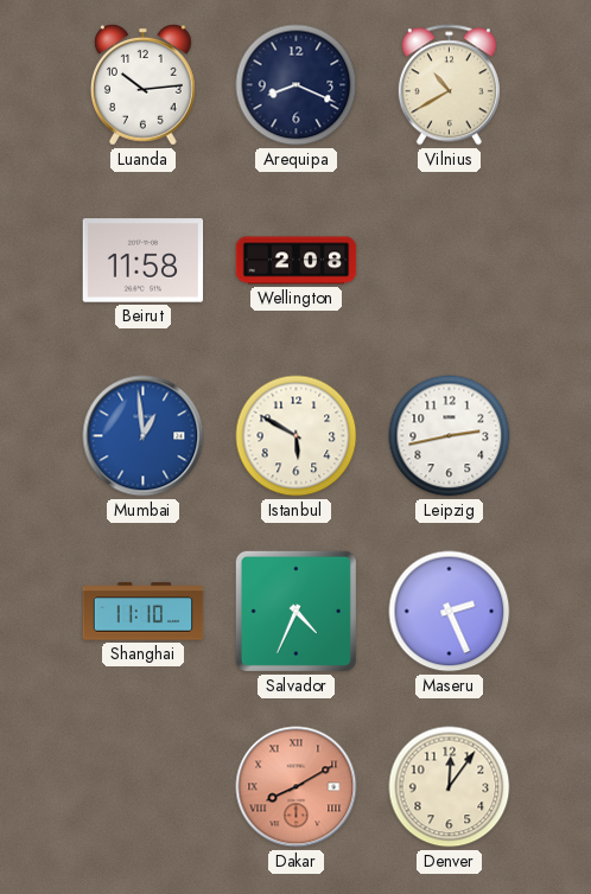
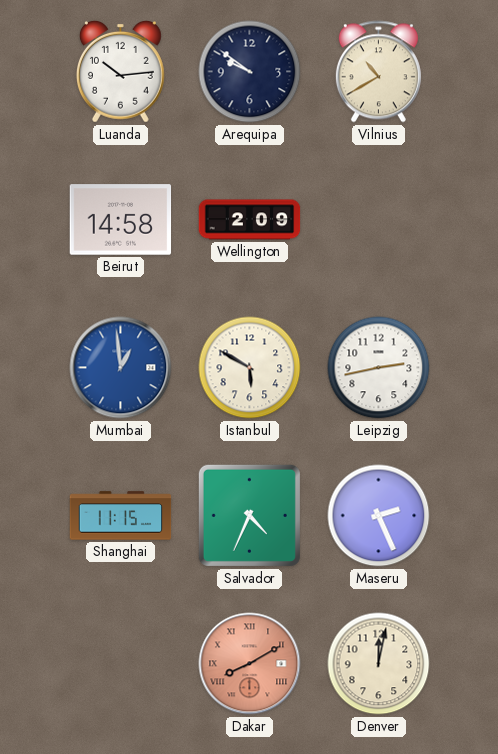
Arequipa: 8:19 -> 9:51 (250, 72)
Beirut: 11:58 -> 14:58 (121, 220)
Wellington: 2:08 -> 2:09 (250, 220)
Shanghai: 11:10 -> 11:15 (121, 516)
Denver: 12:06 -> 12:02 (379, 664)
